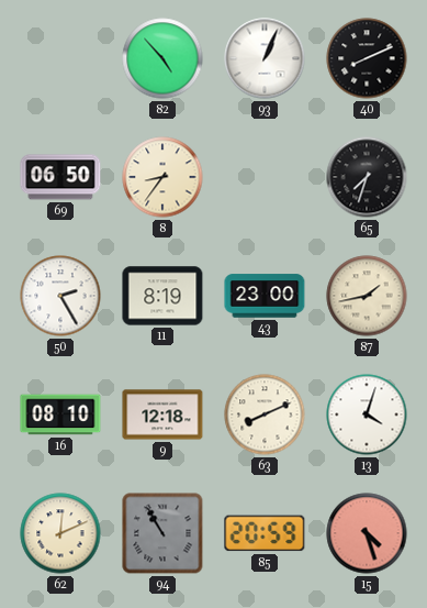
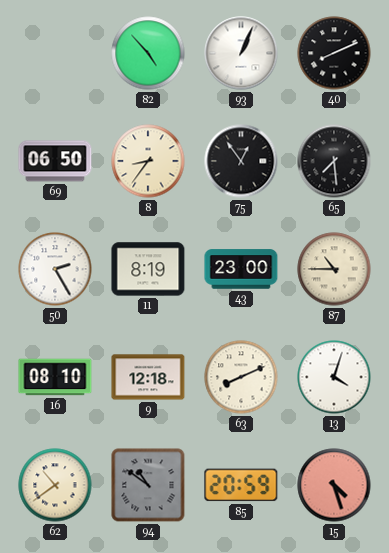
75: none -> 12:54 (241, 161)
65: 7:33 -> 7:29 (334, 161)
87: 1:43 -> 10:45 (334, 269)
62: 12:11 -> 10:39 (55, 485)
94: 10:55 -> 10:51 (148, 485)
